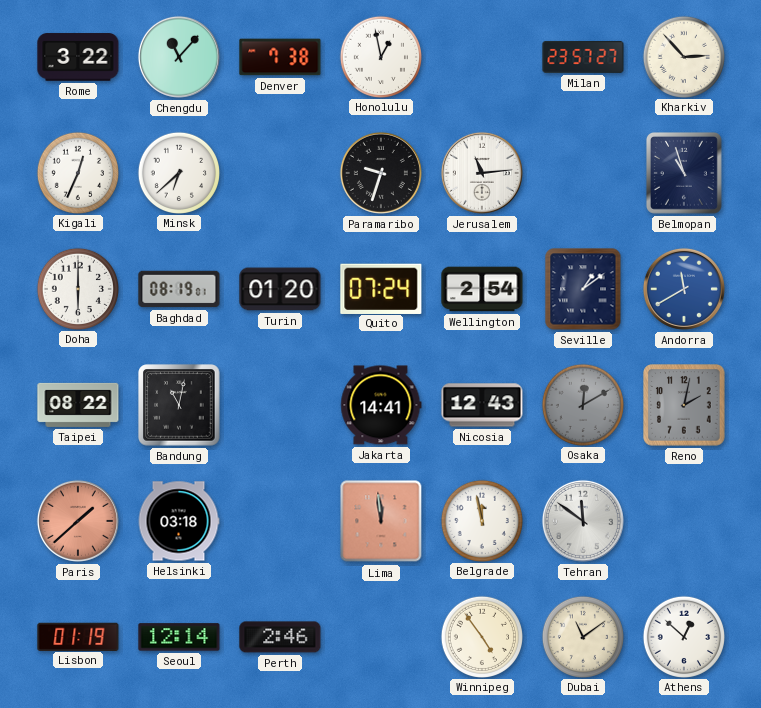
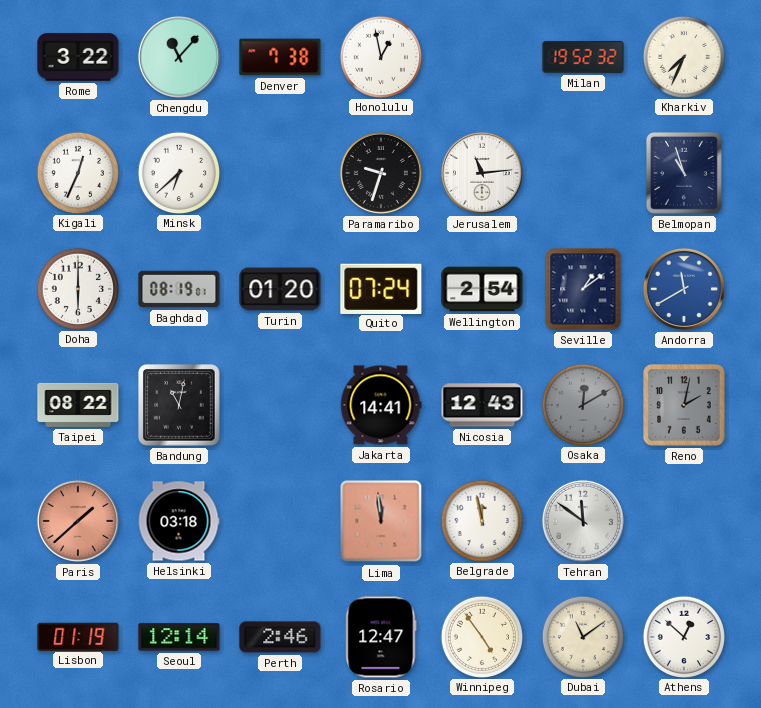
Milan: 23:57 -> 19:52 (583, 57)
Kharkiv: 2:53 -> 7:34 (683, 56)
Rosario: none -> 12:47 (381, 637)
